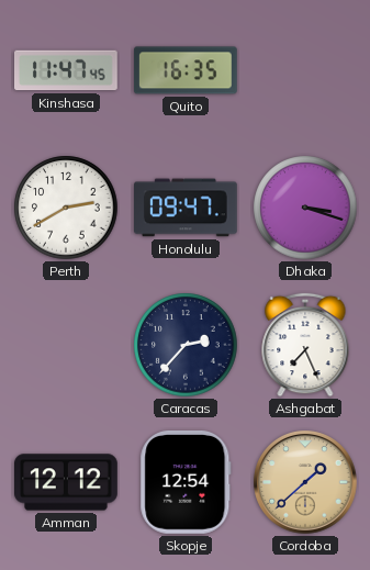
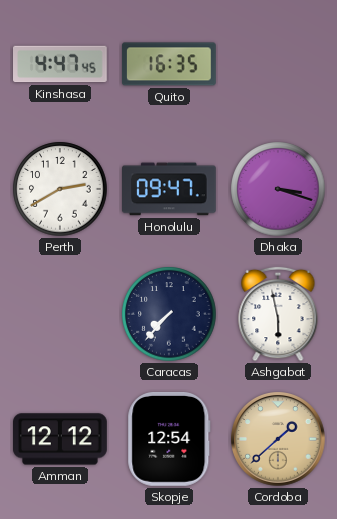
Kinshasa: 11:47 -> 4:47 (61, 64)
Caracas: 2:37 -> 7:37 (169, 314)
Ashgabat: 7:26 -> 5:58 (278, 314)
